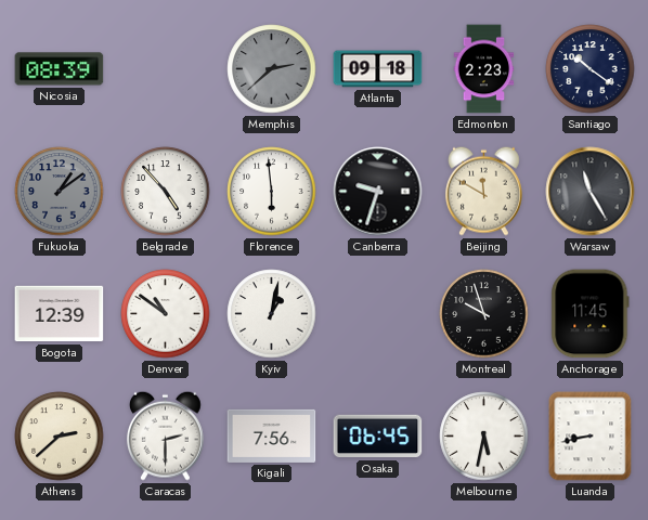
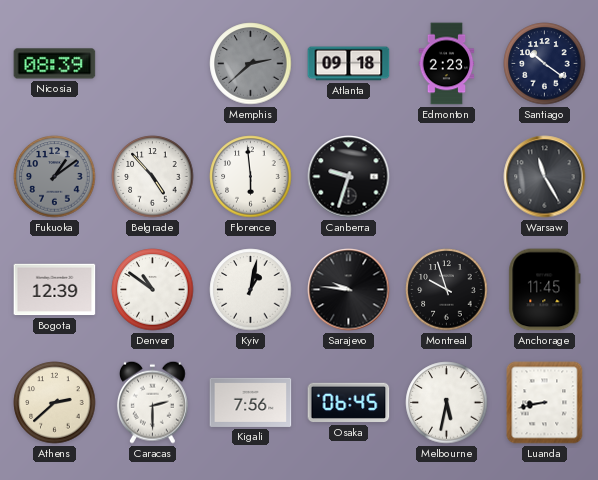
Beijing: 11:50 -> none (483, 191)
Sarajevo: none -> 9:46 (349, 290)
